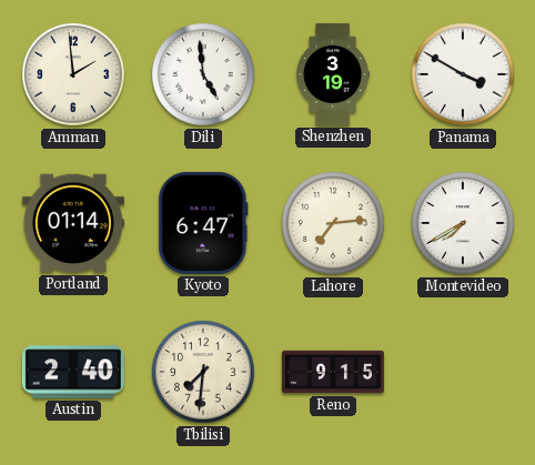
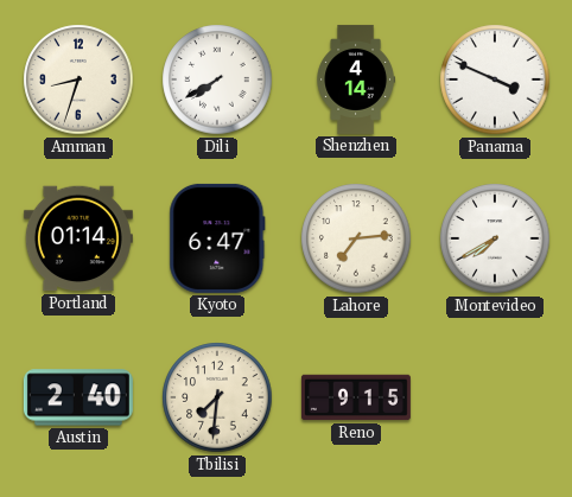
Amman: 1:59 -> 8:33 (78, 79)
Dili: 4:59 -> 7:40 (217, 79)
Shenzhen: 3:19 -> 4:14 (355, 79)
Panama: 3:50 -> 3:49 (495, 79)
